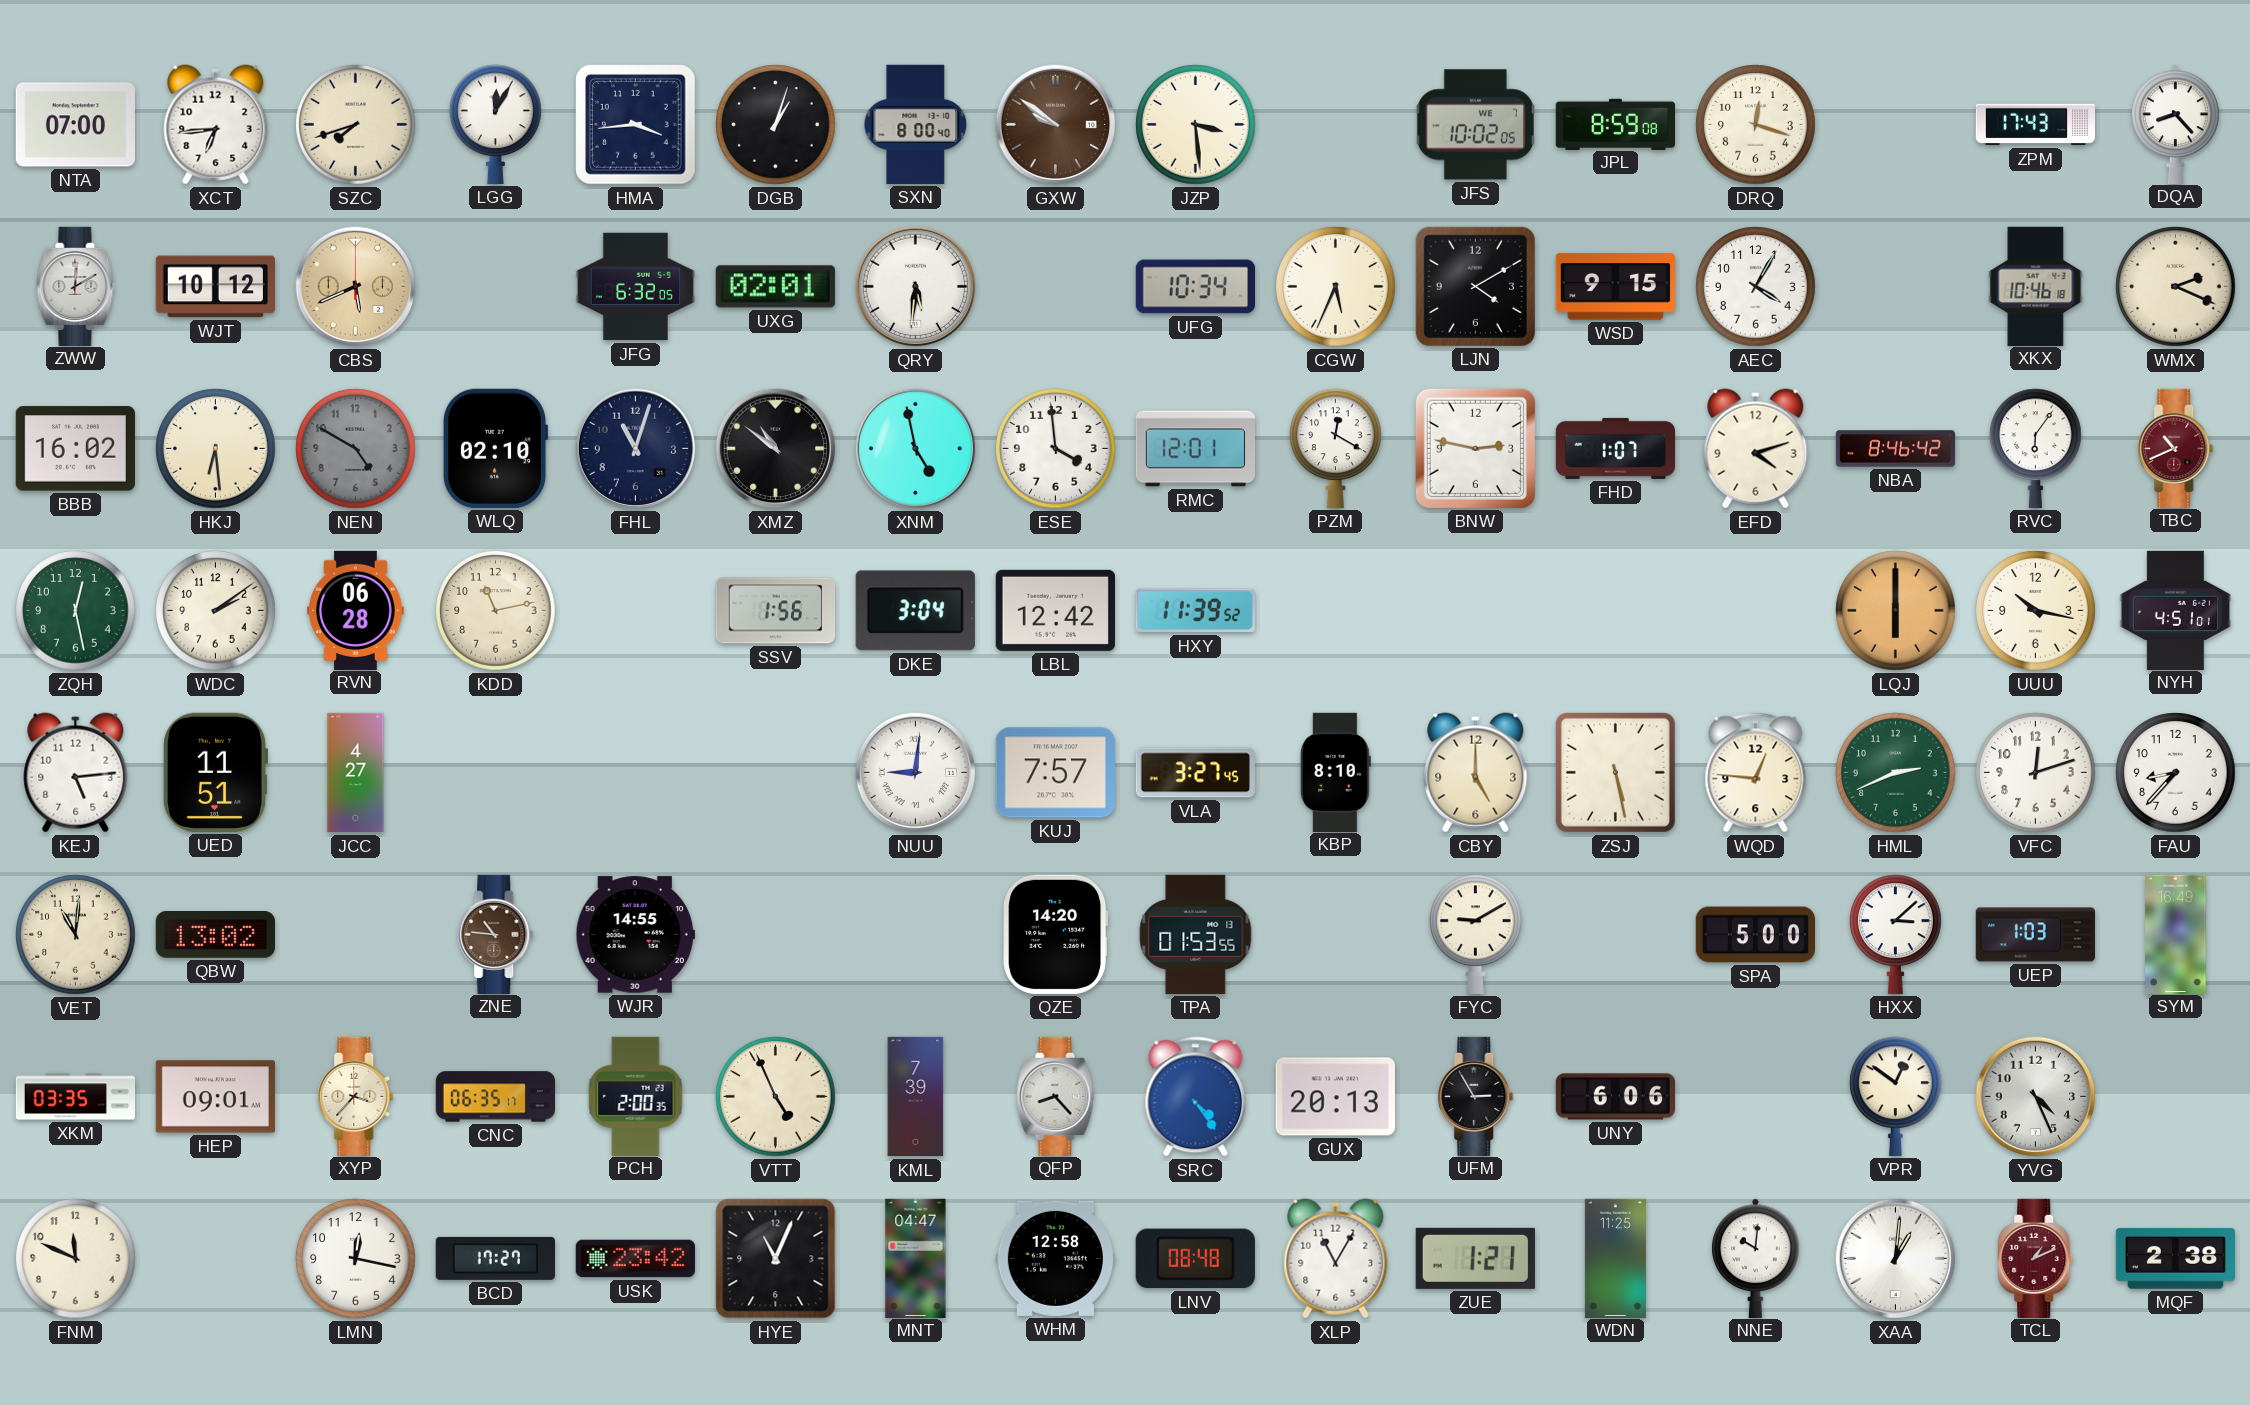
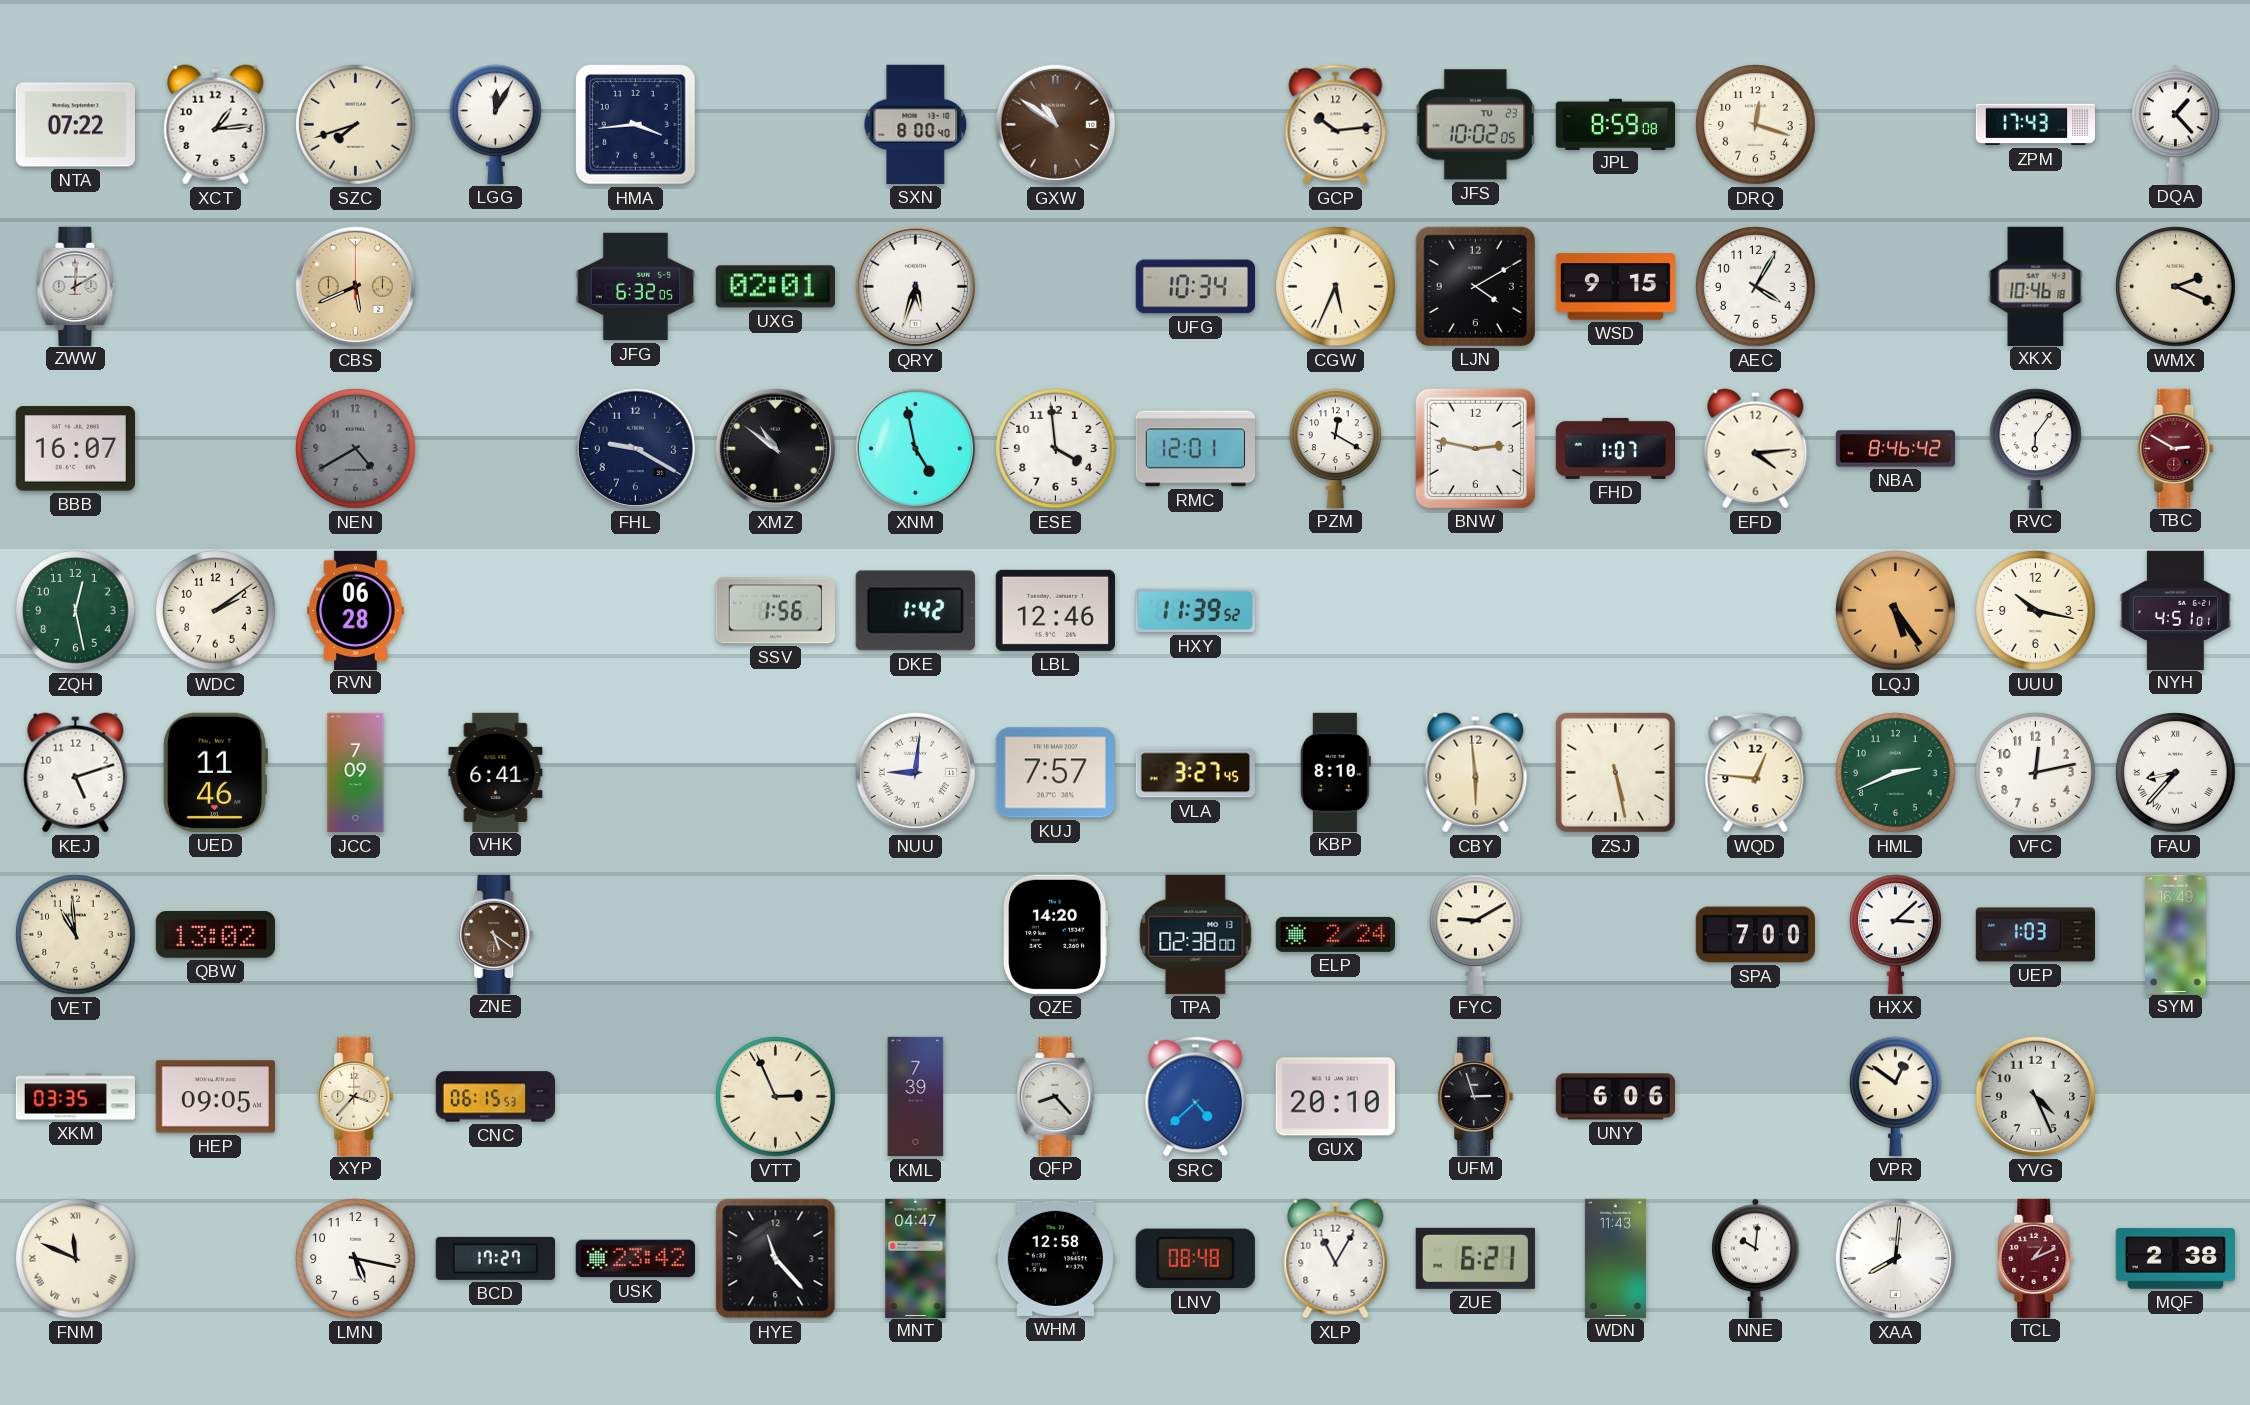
NTA: 07:00 -> 07:22 (75, 125)
XCT: 6:44 -> 1:14 (216, 125)
DGB: 1:03 -> none (776, 125)
GXW: 9:51 -> 10:51 (1056, 125)
JZP: 3:29 -> none (1196, 125)
GCP: none -> 10:14 (1336, 125)
JFS date: WE 7 -> TU 23 (1475, 125)
DQA: 8:23 -> 1:23 (2176, 124)
WJT: 10:12 -> none (215, 287)
QRY: 5:31 -> 5:33 (916, 287)
BBB: 16:02 -> 16:07 (75, 449)
HKJ: 6:29 -> none (216, 449)
NEN: 4:50 -> 4:40 (356, 449)
WLQ: 02:10 -> none (495, 448)
FHL: 11:03 -> 9:20 (636, 449)
EFD: 4:12 -> 4:14 (1756, 449)
TBC: 10:41 -> 2:50 (2176, 448)
KDD: 11:13 -> none (496, 611)
DKE: 3:04 -> 1:42 (915, 611)
LBL: 12:42 -> 12:46 (1055, 610)
LQJ: 6:00 -> 5:24 (1896, 611)
KEJ: 5:14 -> 5:12 (76, 773)
UED: 11:51 -> 11:46 (216, 772)
JCC: 4:27 -> 7:09 (356, 773)
VHK: none -> 6:41 (496, 772)
CBY: 5:00 -> 5:59 (1476, 773)
VFC: 12:12 -> 12:13 (2036, 773)
FAU numerals: Arabic -> Roman (2176, 773)
VET: 11:01 -> 10:59 (76, 935)
ZNE: 10:46 -> 5:21 (496, 934)
WJR: 14:55 -> none (635, 935)
TPA: 01:53 -> 02:38 (1196, 934)
ELP: none -> 2:24 (1335, 934)
SPA: 5:00 -> 7:00 (1755, 935)
HEP: 09:01 -> 09:05 (215, 1097)
CNC: 06:35 -> 06:15 (495, 1097)
PCH: 2:00 -> none (636, 1096)
VTT: 4:56 -> 2:56 (776, 1097)
SRC: 4:24 -> 4:38 (1196, 1097)
GUX: 20:13 -> 20:10 (1335, 1097)
UFM: 2:55 -> 2:57 (1476, 1096)
FNM numerals: Arabic -> Roman (76, 1259)
LMN: 12:17 -> 5:17 (356, 1259)
HYE: 11:04 -> 11:23 (776, 1259)
ZUE: 1:21 -> 6:21 (1475, 1258)
WDN: 11:25 -> 11:43 (1615, 1258)
XAA: 1:01 -> 8:01 (1896, 1259)
